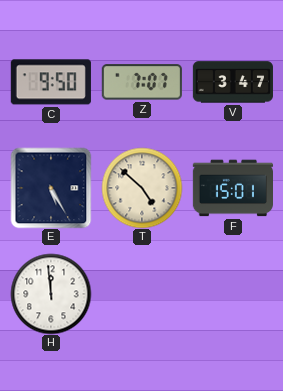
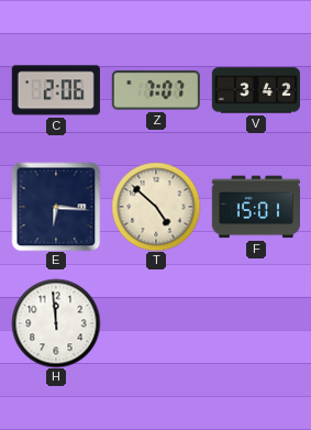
C: 9:50 -> 2:06 (56, 90)
V: 3:47 -> 3:42 (255, 90)
E: 5:25 -> 6:16 (56, 207)
